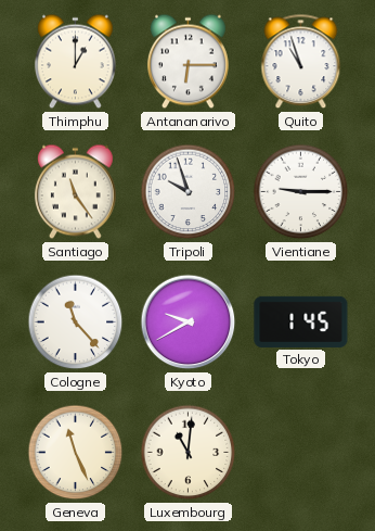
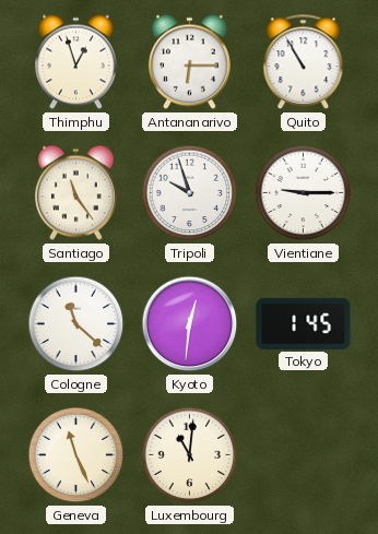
Thimphu: 1:00 -> 12:57 (75, 62)
Quito: 10:57 -> 10:55 (304, 62)
Cologne: 11:23 -> 11:22 (76, 324)
Kyoto: 9:40 -> 12:31 (190, 324)
